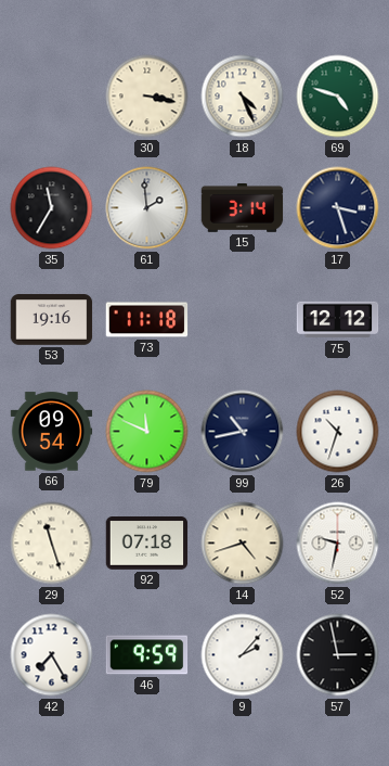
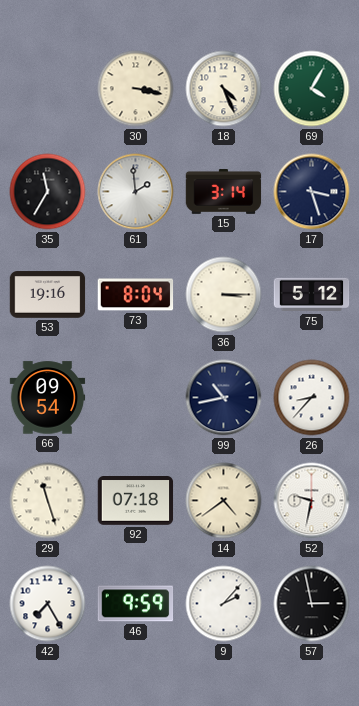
69: 4:48 -> 4:05 (312, 89)
73: 11:18 -> 8:04 (136, 295)
36: none -> 3:15 (224, 295)
75: 12:12 -> 5:12 (312, 295)
79: 11:49 -> none (147, 432)
26: 10:33 -> 8:37 (312, 398)
14: 4:42 -> 4:39 (224, 501)
